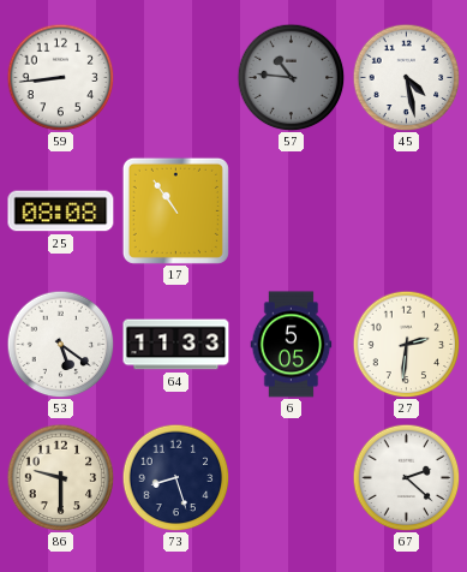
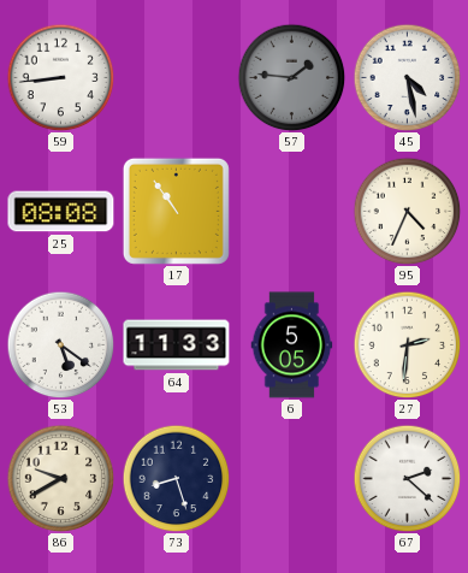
57: 10:46 -> 1:46 (291, 77)
95: none -> 4:34 (407, 211)
86: 9:30 -> 9:40 (60, 478)
